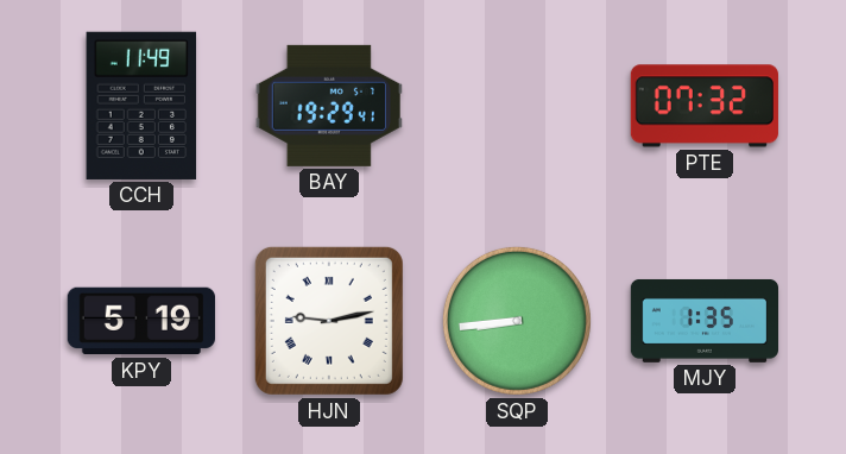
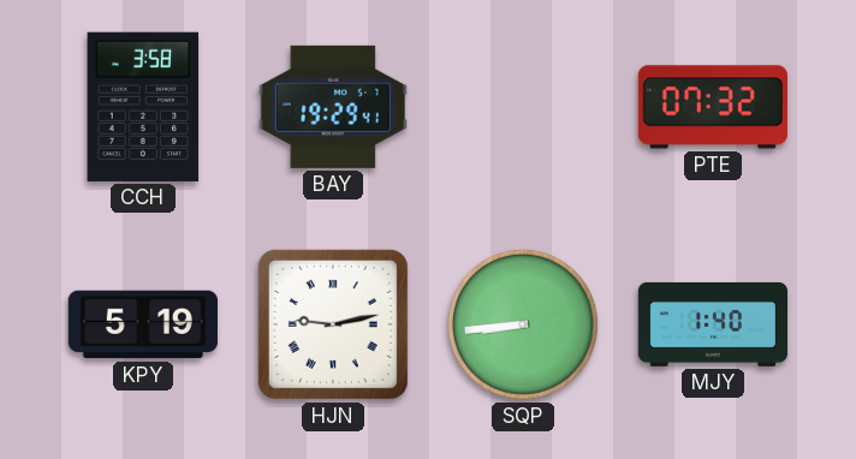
CCH: 11:49 -> 3:58 (143, 107)
MJY: 1:35 -> 1:40 (712, 324)
